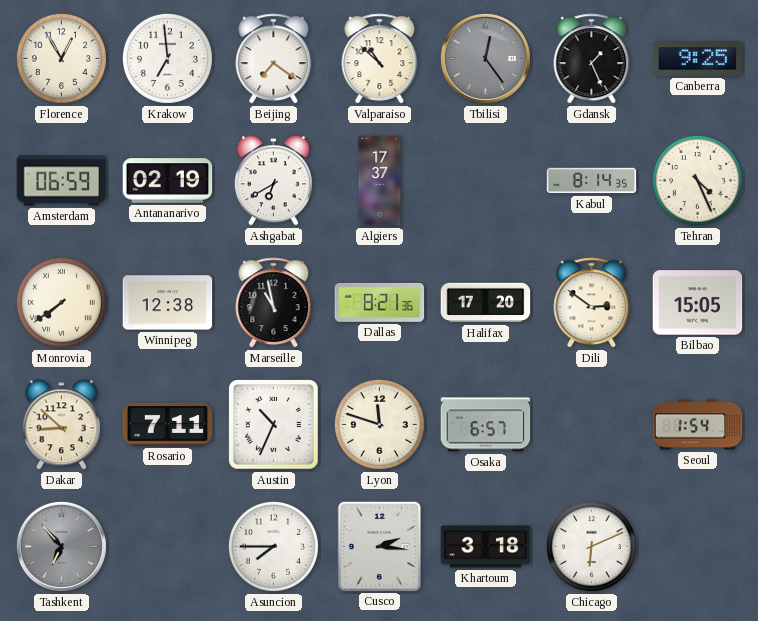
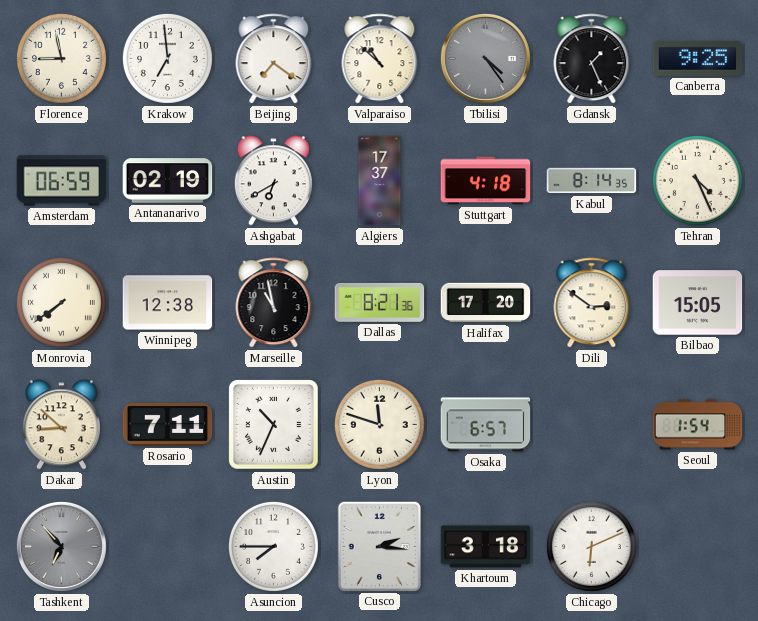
Florence: 12:55 -> 8:58 (61, 58)
Tbilisi: 12:24 -> 4:24 (485, 58)
Stuttgart: none -> 4:18 (486, 181)
